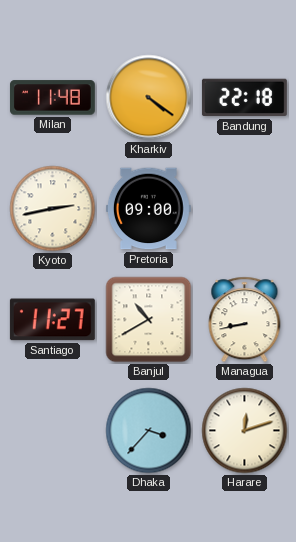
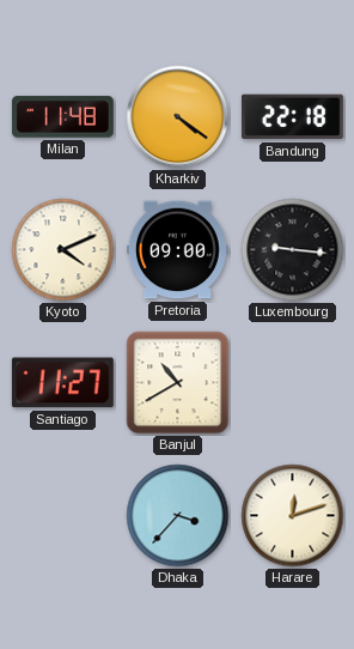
Kyoto: 2:43 -> 4:11 (63, 250)
Luxembourg: none -> 9:16 (293, 250)
Managua: 8:43 -> none (245, 320)
